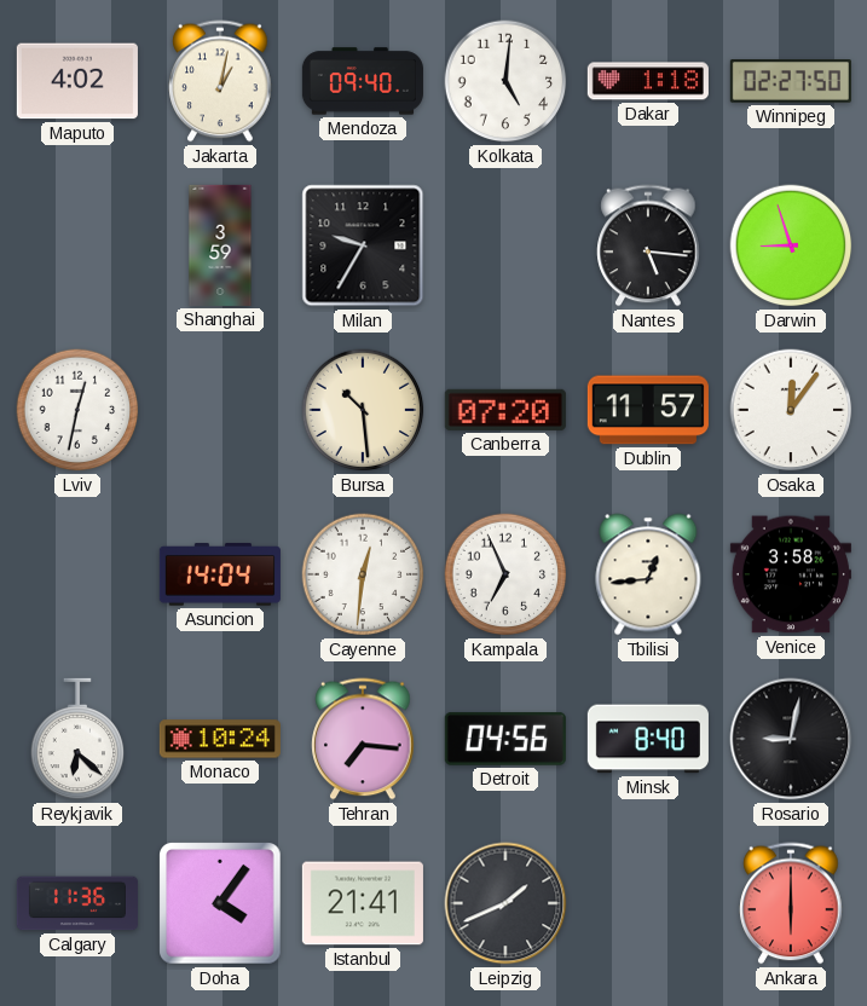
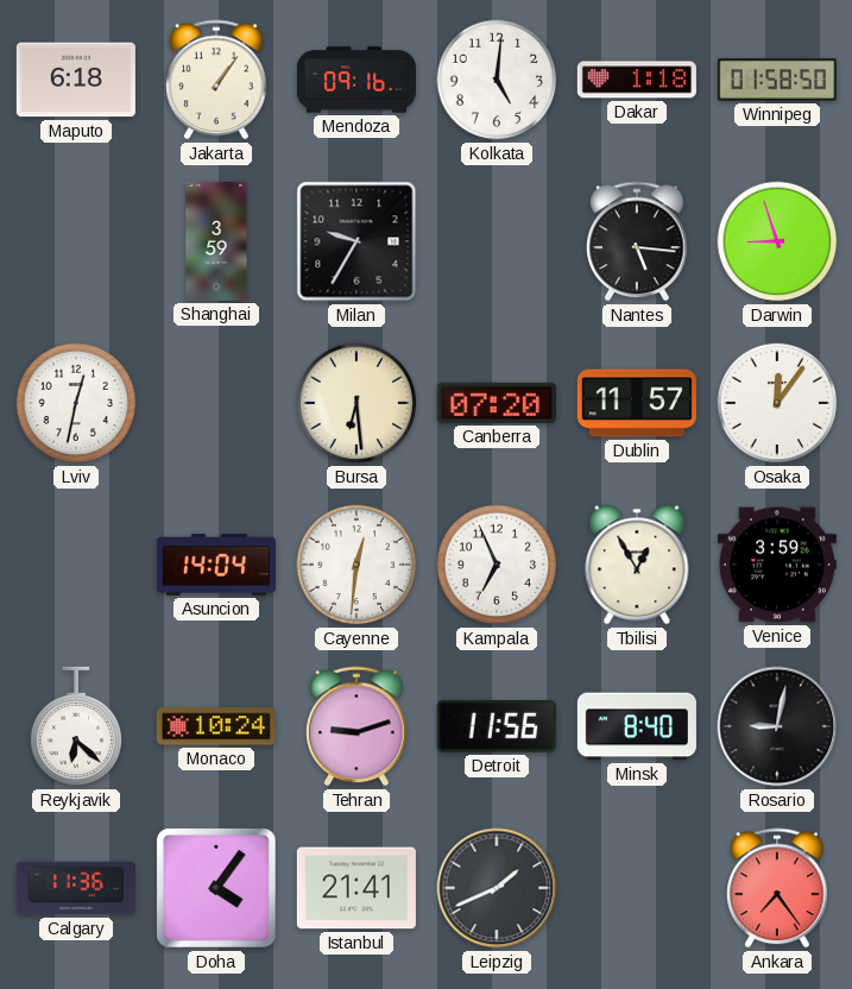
Maputo: 4:02 -> 6:18 (76, 80)
Jakarta: 1:02 -> 1:06 (216, 80)
Mendoza: 09:40 -> 09:16 (356, 80)
Winnipeg: 02:27 -> 01:58 (777, 80)
Bursa: 10:29 -> 6:29 (356, 403)
Tbilisi: 12:44 -> 12:55 (637, 565)
Venice: 3:58 -> 3:59 (777, 565)
Tehran: 7:16 -> 9:12 (356, 726)
Detroit: 04:56 -> 11:56 (497, 726)
Ankara: 6:00 -> 7:24 (777, 888)
